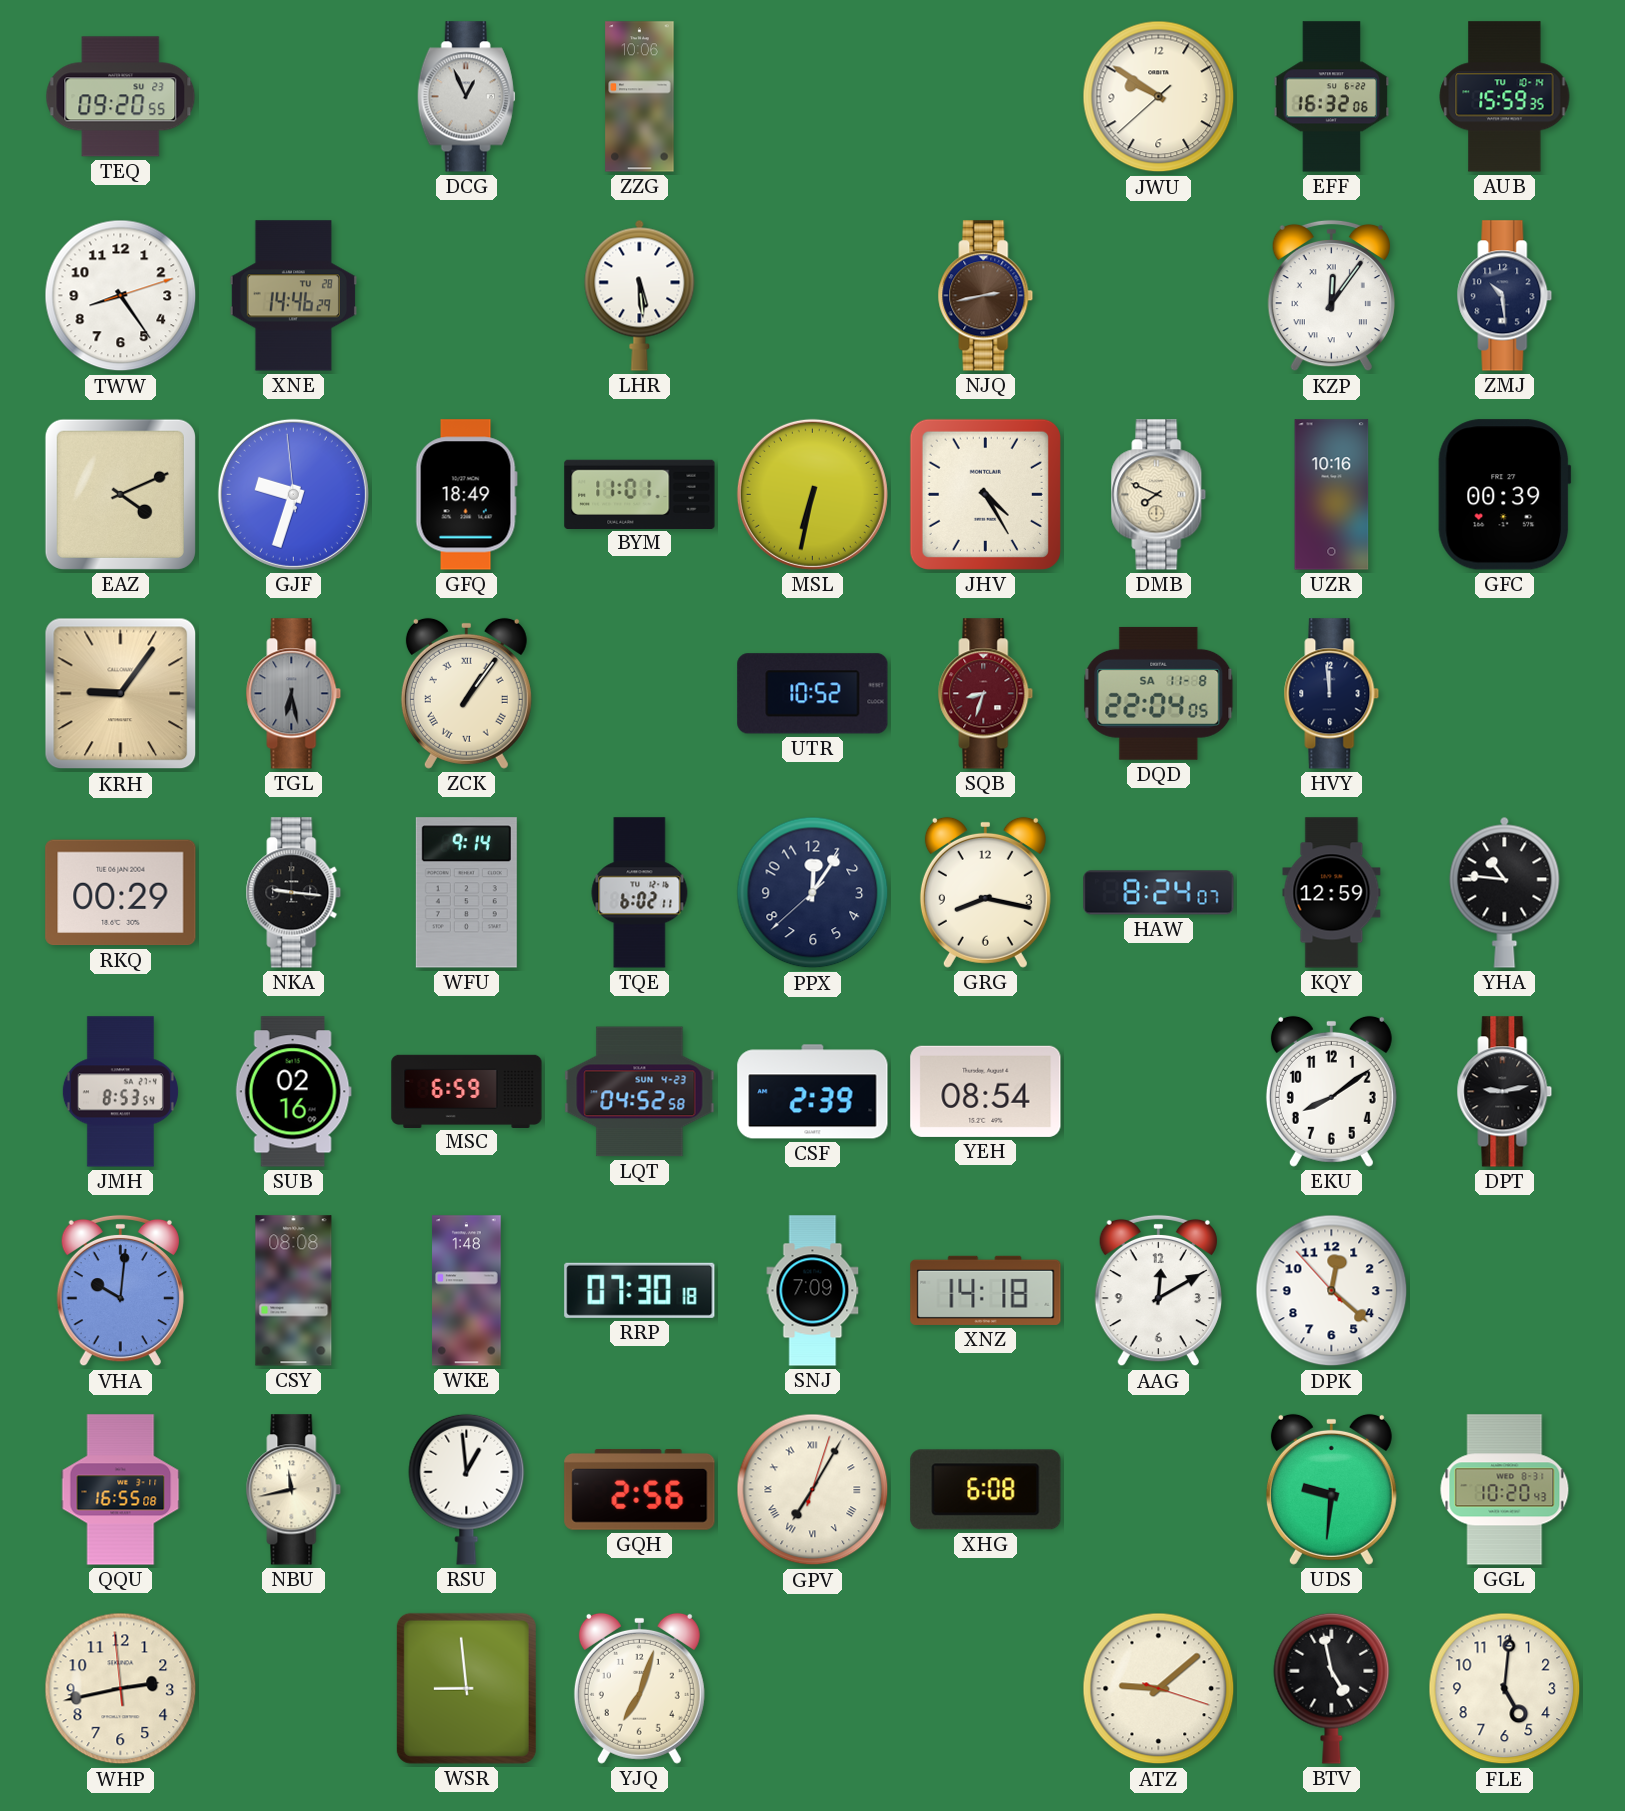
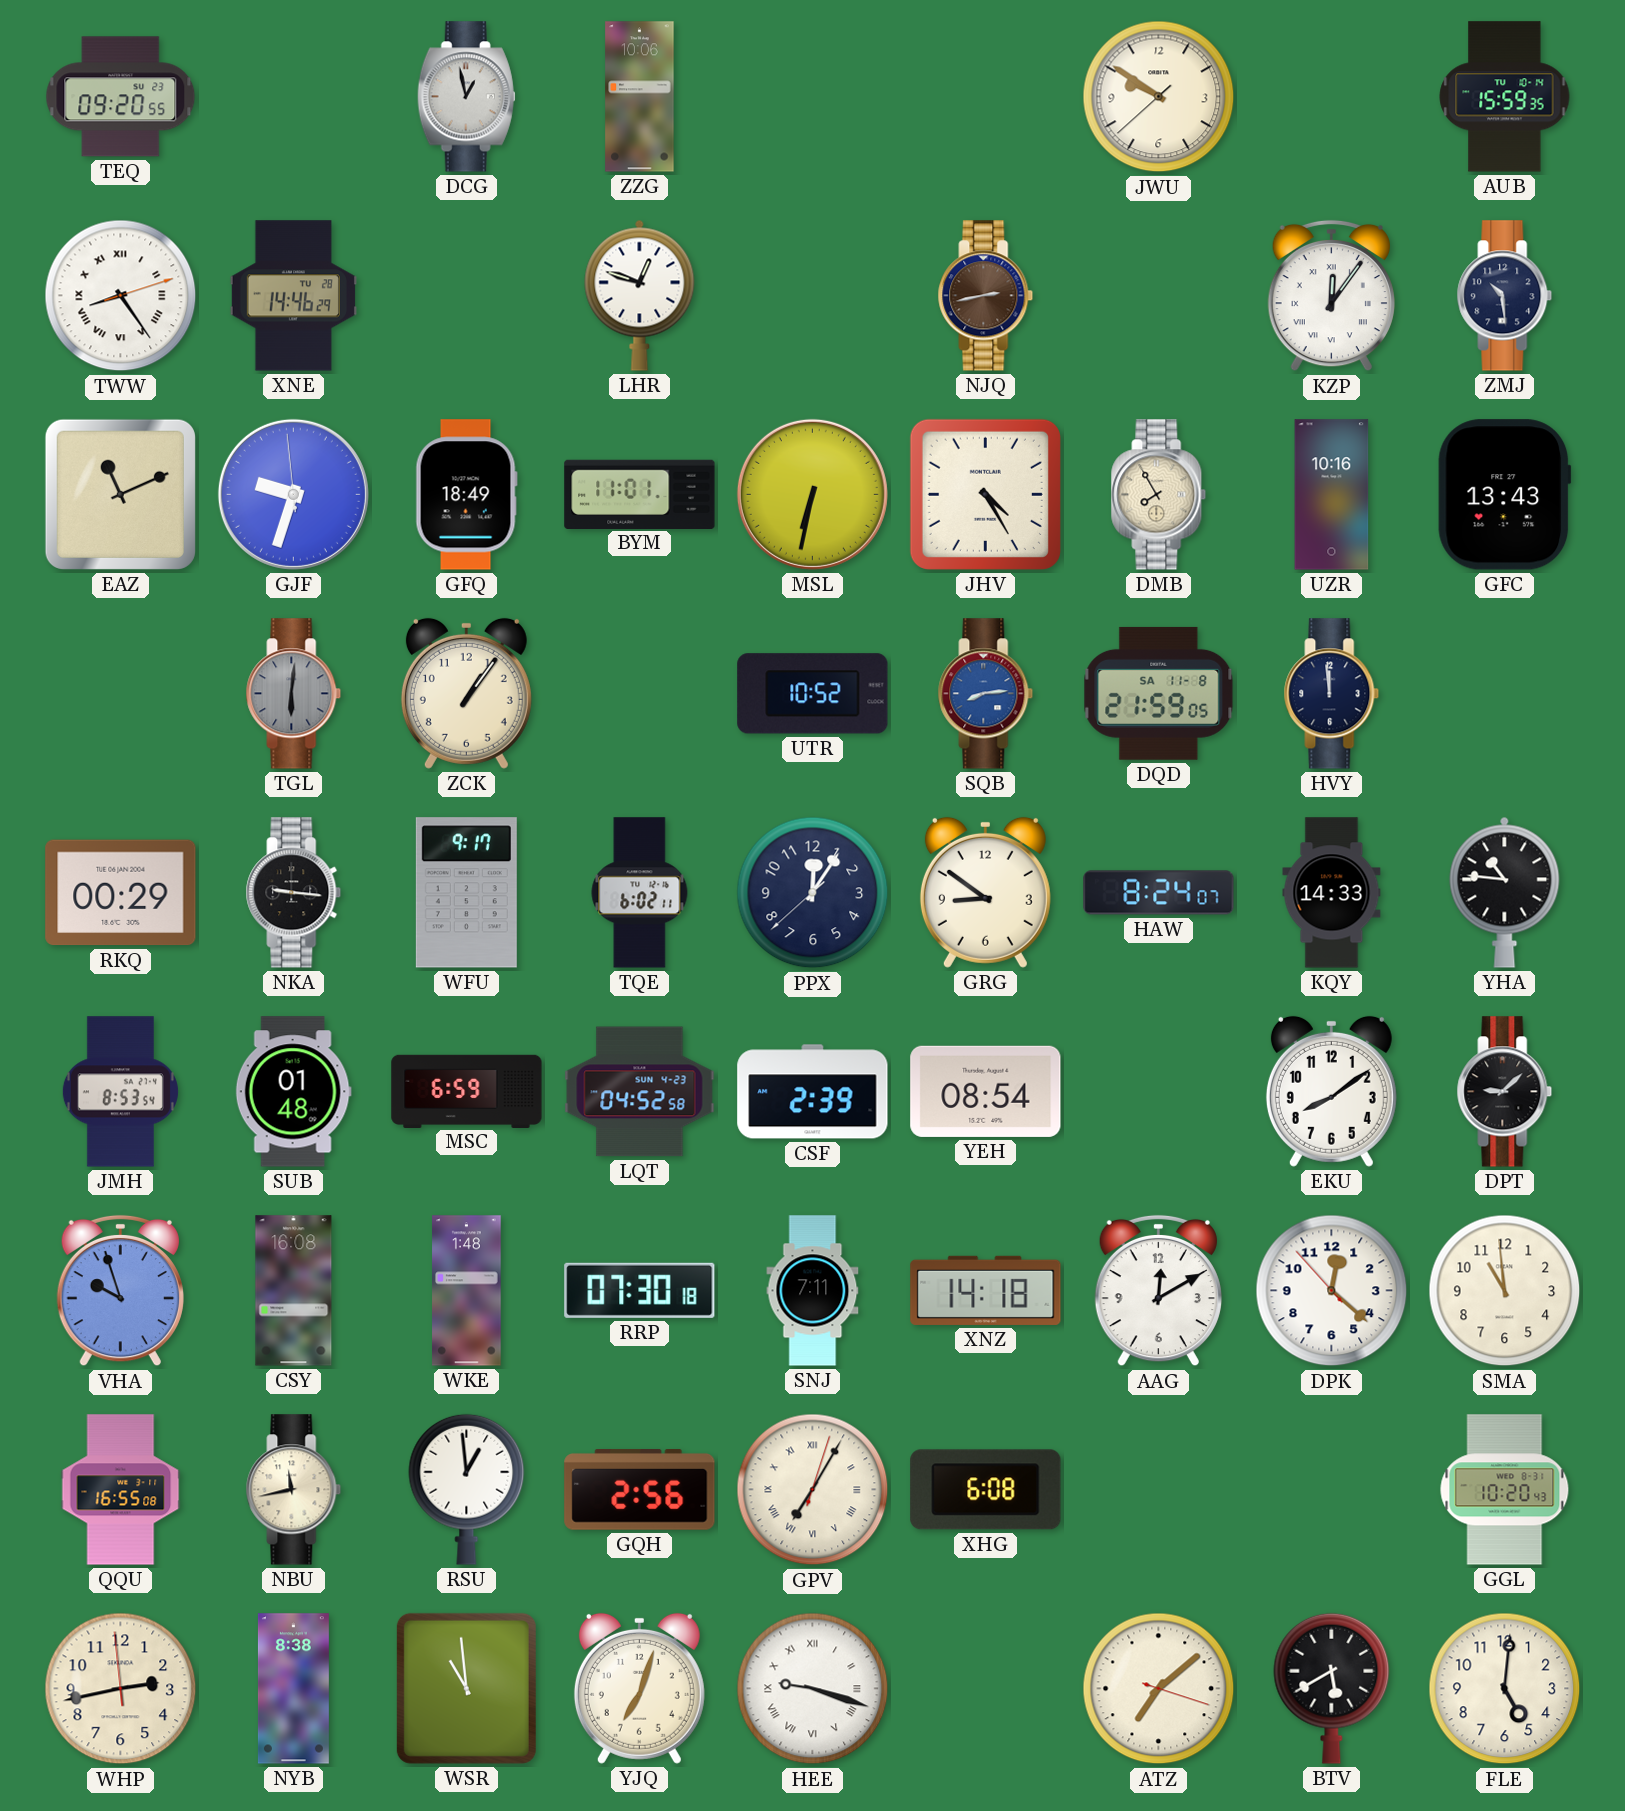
DCG: 12:56 -> 12:58 (466, 97)
EFF: 16:32 -> none (1332, 97)
TWW numerals: Arabic -> Roman (121, 296)
LHR: 5:29 -> 12:48 (640, 295)
EAZ: 4:11 -> 11:11 (120, 494)
DMB: 7:49 -> 7:55 (1159, 495)
GFC: 00:39 -> 13:43 (1505, 495)
KRH: 9:06 -> none (121, 694)
TGL: 6:28 -> 6:01 (294, 694)
ZCK numerals: Roman -> Arabic (466, 693)
SQB: 8:33 -> 8:14 (986, 694)
SQB dial: burgundy -> blue (986, 694)
DQD: 22:04 -> 21:59 (1159, 693)
WFU: 9:14 -> 9:17 (466, 893)
GRG: 8:17 -> 8:51 (985, 892)
KQY: 12:59 -> 14:33 (1332, 893)
SUB: 02:16 -> 01:48 (293, 1092)
DPT: 9:13 -> 9:08 (1505, 1092)
VHA: 10:01 -> 9:57 (120, 1291)
CSY: 08:08 -> 16:08 (294, 1291)
SNJ: 7:09 -> 7:11 (813, 1291)
SMA: none -> 10:59 (1505, 1291)
UDS: 9:31 -> none (1331, 1489)
NYB: none -> 8:38 (293, 1689)
WSR: 8:59 -> 10:59 (466, 1688)
HEE: none -> 9:18 (813, 1689)
ATZ: 9:08 -> 7:08 (1159, 1689)
BTV: 4:58 -> 5:40 (1332, 1688)
